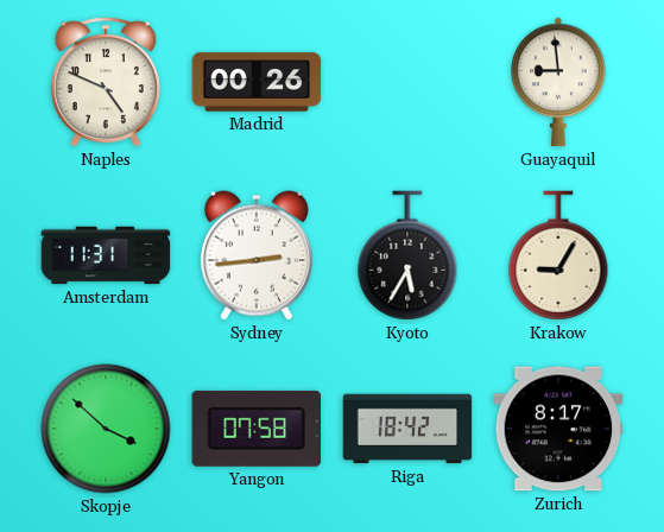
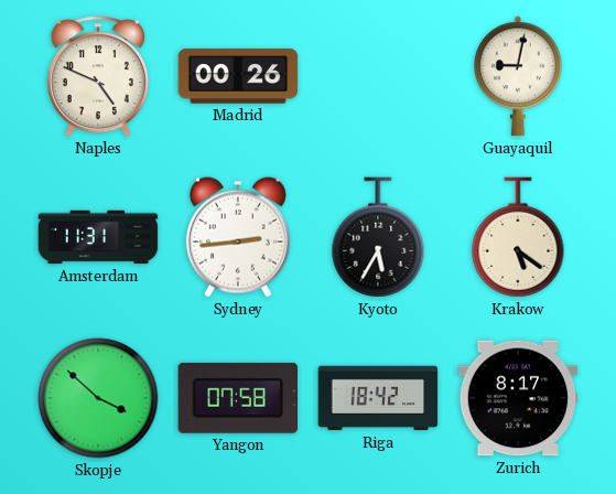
Guayaquil: 8:59 -> 9:02 (518, 76)
Krakow: 9:05 -> 5:21 (518, 237)
